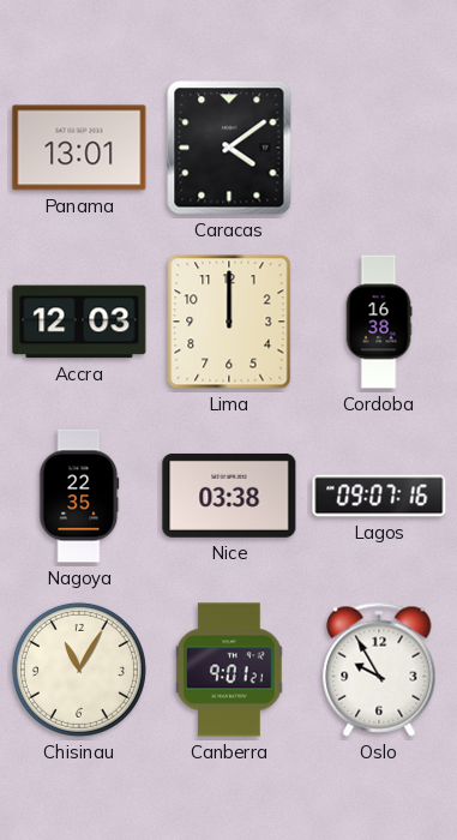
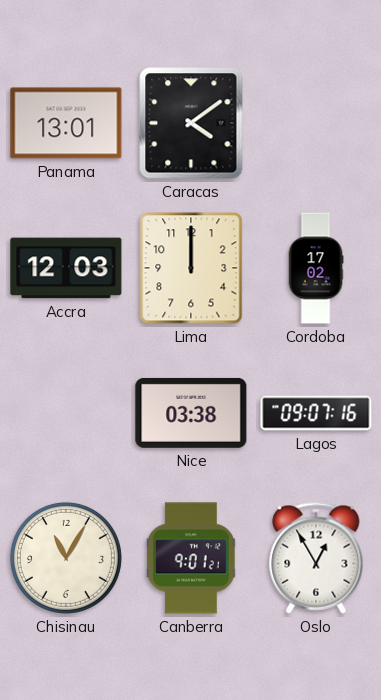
Cordoba: 16:38 -> 17:02 (316, 268)
Nagoya: 22:35 -> none (79, 496)
Oslo: 9:55 -> 12:55 (316, 558)
